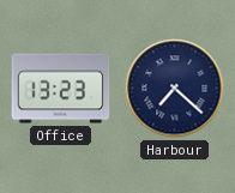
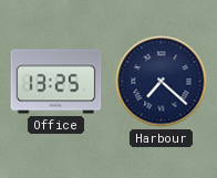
Office: 13:23 -> 13:25 (56, 82)
